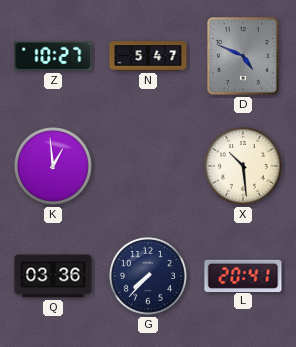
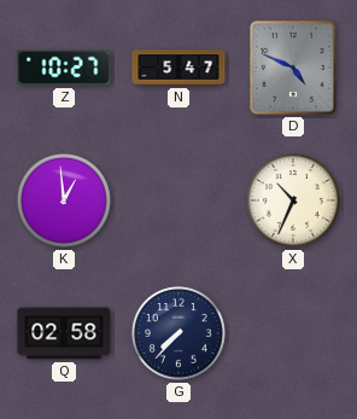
X: 10:29 -> 10:34 (293, 200)
Q: 03:36 -> 02:58 (64, 333)
L: 20:41 -> none (243, 275)
